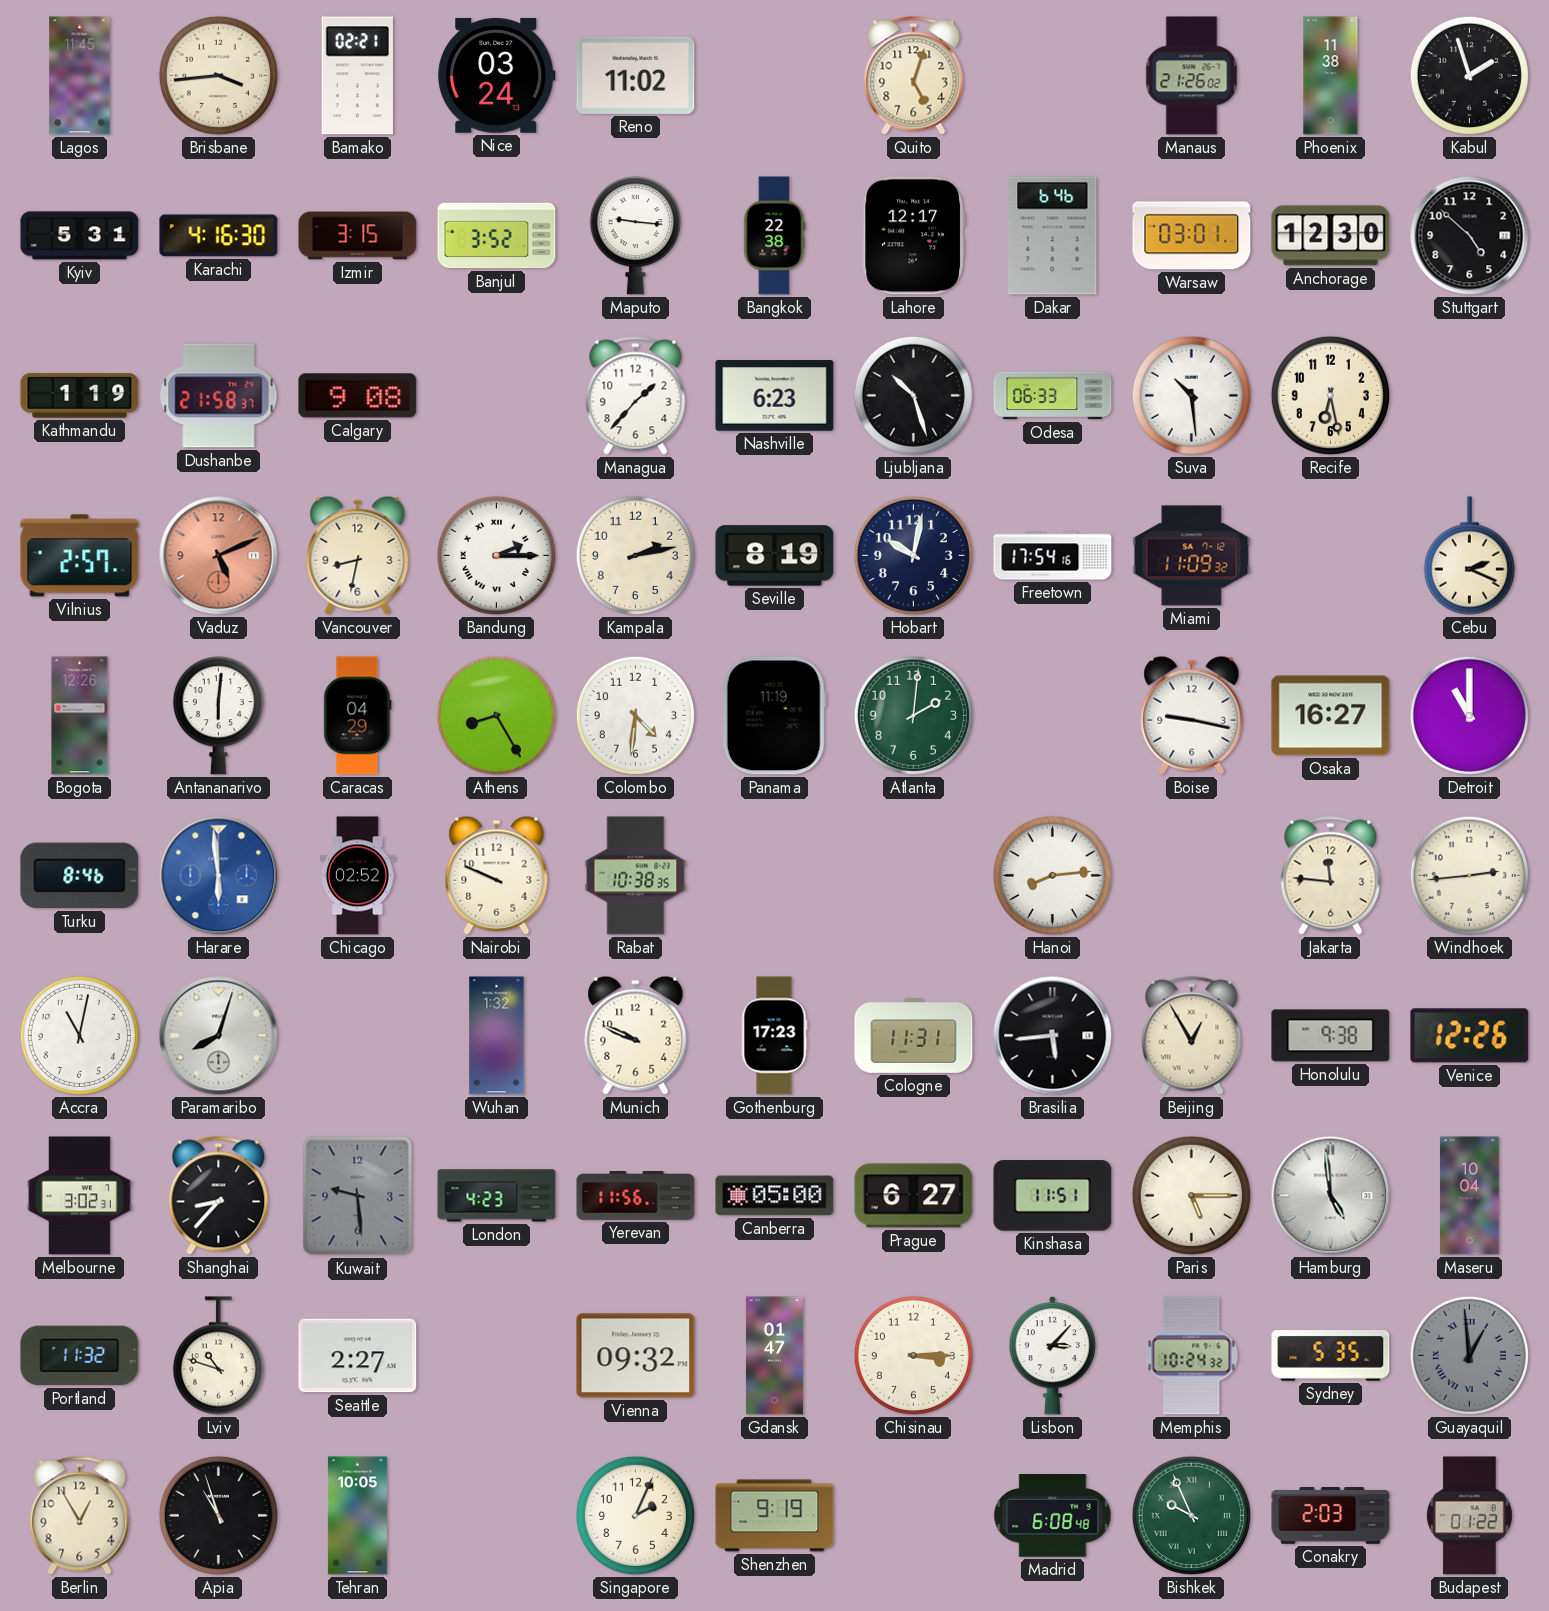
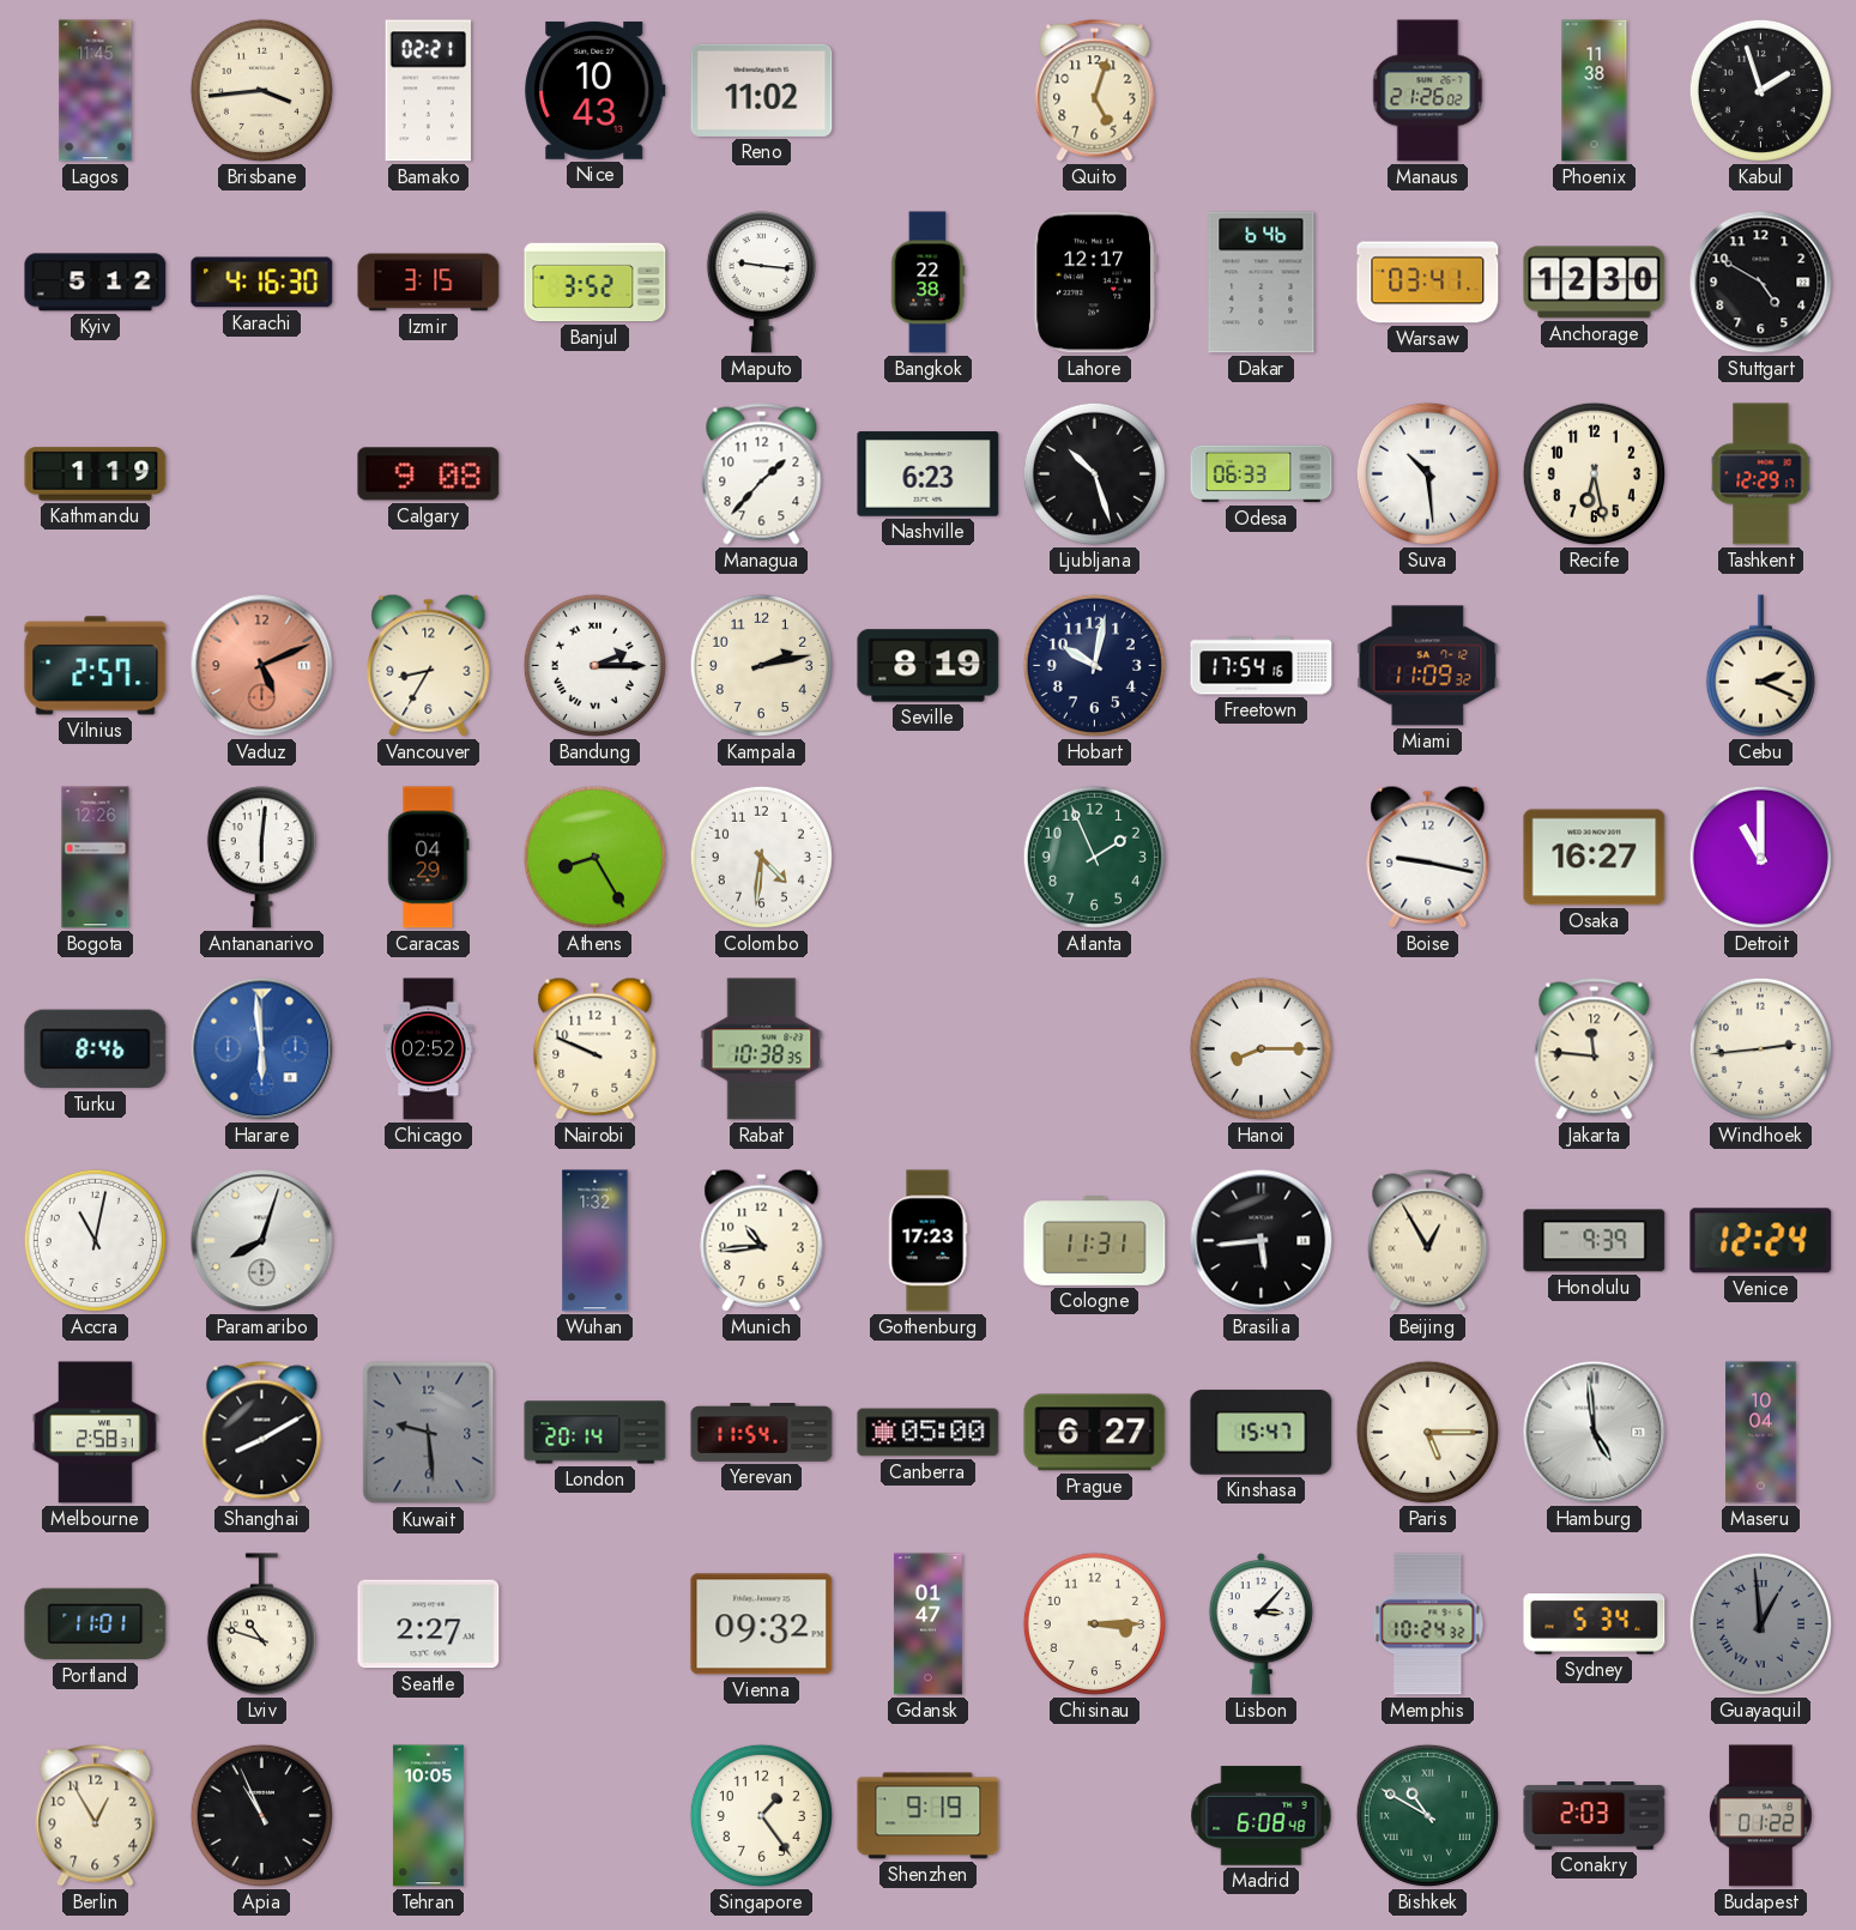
Nice: 03:24 -> 10:43 (596, 90)
Kyiv: 5:31 -> 5:12 (96, 283)
Warsaw: 03:01 -> 03:41 (1428, 283)
Stuttgart: 4:52 -> 4:50 (1761, 283)
Dushanbe: 21:58 -> none (219, 396)
Tashkent: none -> 12:29 (1761, 474)
Vancouver: 8:32 -> 8:35 (429, 665)
Panama: 11:19 -> none (774, 716)
Atlanta: 2:01 -> 1:56 (1094, 857)
Hanoi: 8:14 -> 8:15 (1260, 1048)
Munich: 9:49 -> 10:44 (762, 1240)
Honolulu: 9:38 -> 9:39 (1595, 1241)
Venice: 12:26 -> 12:24 (1761, 1241)
Melbourne: 3:02 -> 2:58 (96, 1433)
Shanghai: 8:37 -> 8:10 (262, 1433)
London: 4:23 -> 20:14 (596, 1433)
Yerevan: 11:56 -> 11:54 (762, 1433)
Kinshasa: 11:51 -> 15:47 (1262, 1433)
Portland: 11:32 -> 11:01 (96, 1625)
Sydney: 5:35 -> 5:34 (1595, 1625)
Apia: 10:57 -> 10:56 (261, 1815)
Singapore: 2:04 -> 1:24 (761, 1815)
Bishkek: 9:56 -> 10:50 (1427, 1815)
